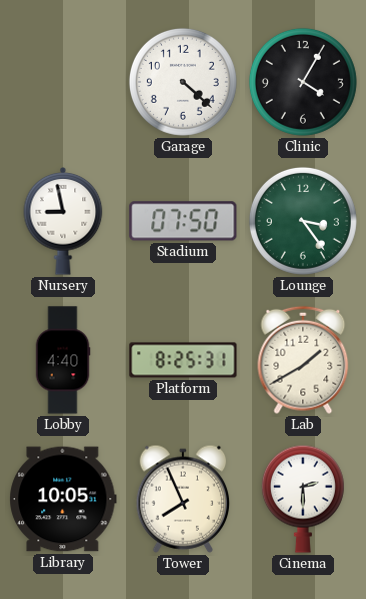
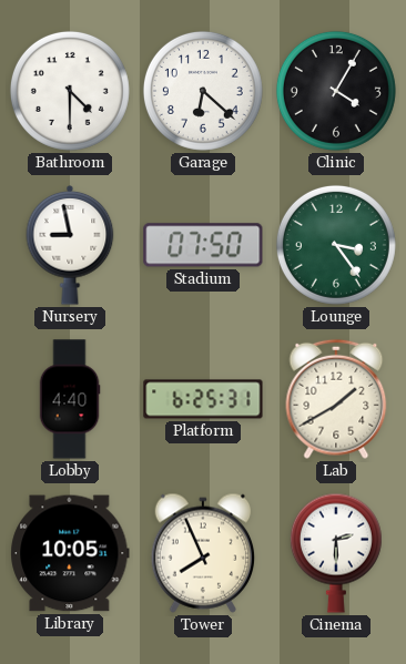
Bathroom: none -> 4:30 (70, 91)
Garage: 4:22 -> 6:22 (203, 91)
Platform: 8:25 -> 6:25 (203, 399)
